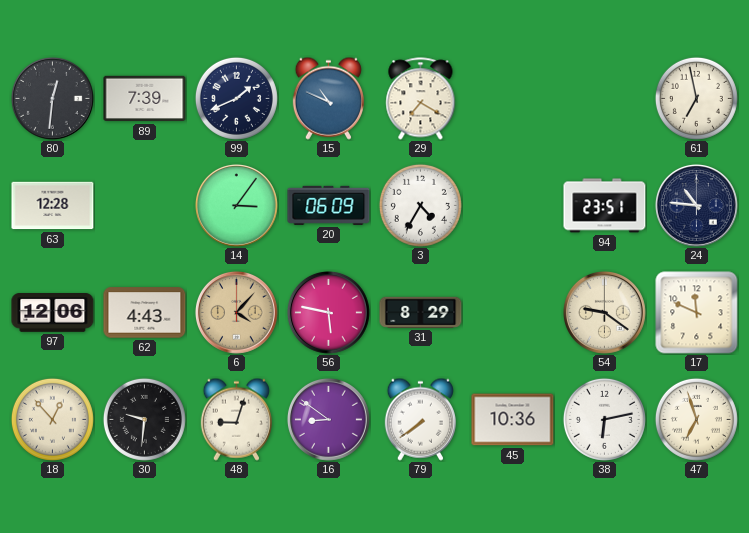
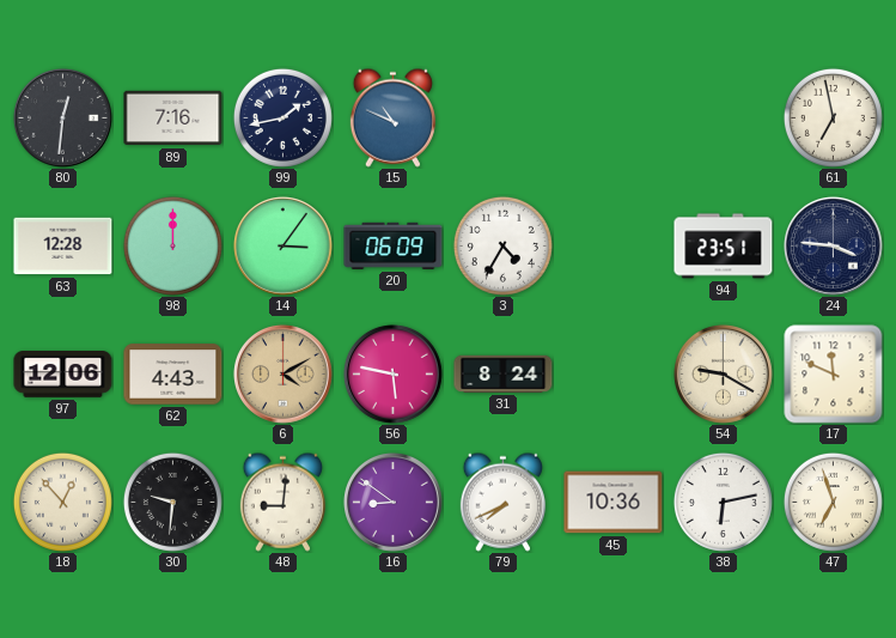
89: 7:39 -> 7:16 (173, 119)
99: 1:41 -> 1:43 (282, 117)
29: 7:20 -> none (421, 99)
98: none -> 12:00 (172, 245)
24: 10:46 -> 3:46 (834, 247)
6: 4:07 -> 4:10 (284, 375)
31: 8:29 -> 8:24 (504, 373)
54: 9:21 -> 9:20 (724, 375)
48: 9:03 -> 9:01 (282, 502)
79: 7:39 -> 7:41 (502, 502)
